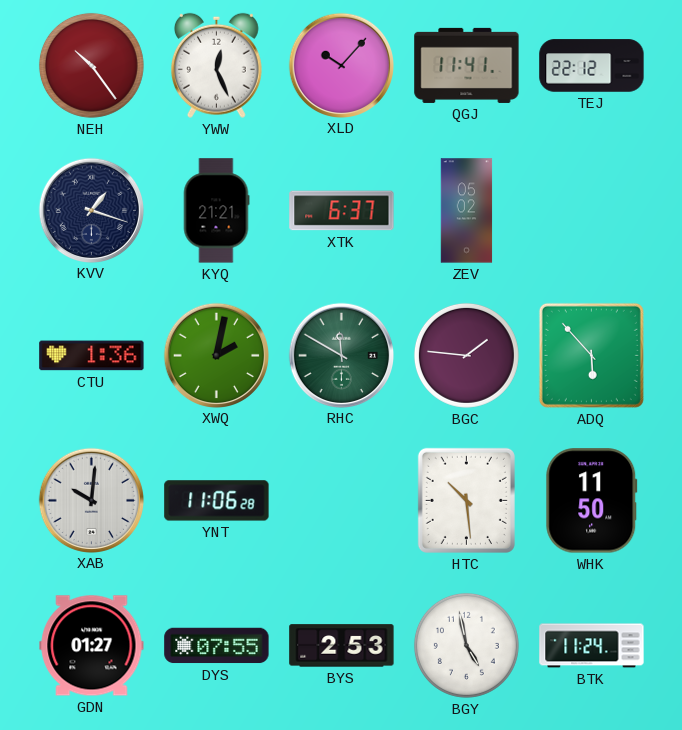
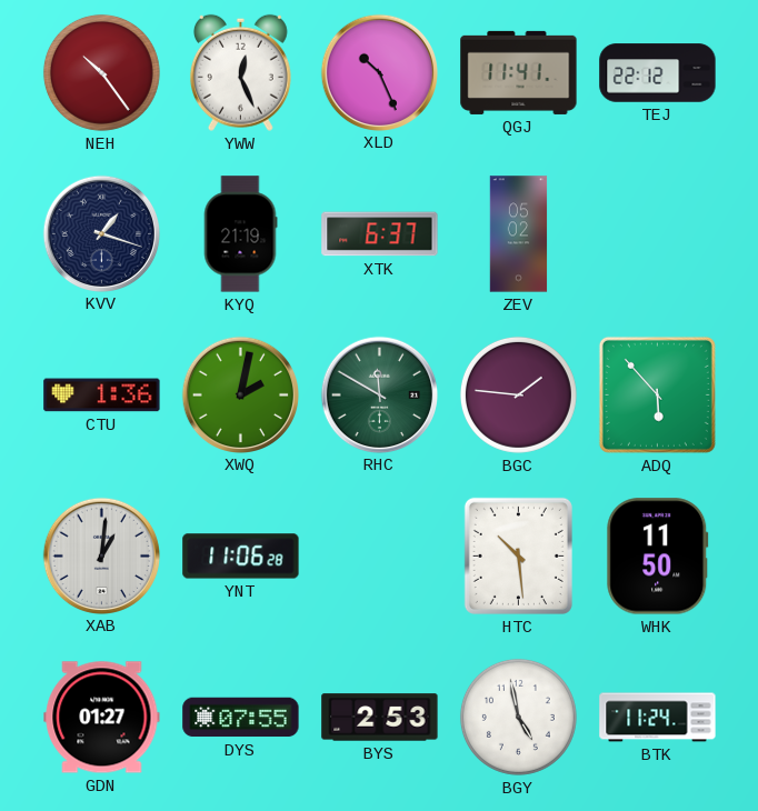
XLD: 10:07 -> 10:26 (379, 72)
KYQ: 21:21 -> 21:19 (240, 234)
XAB: 10:01 -> 1:01 (101, 555)
